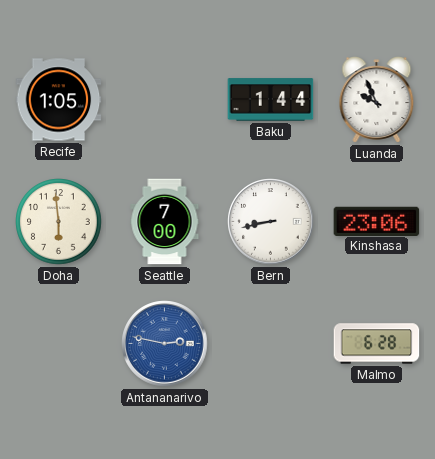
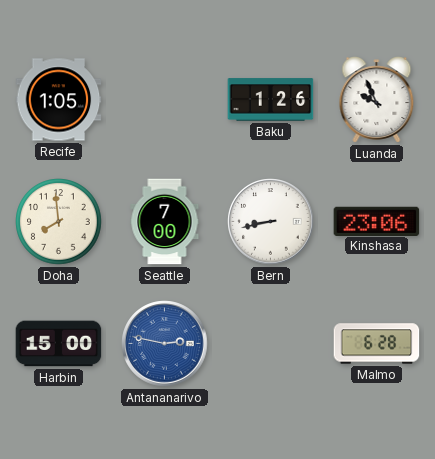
Baku: 1:44 -> 1:26 (271, 100)
Doha: 5:59 -> 7:59 (59, 222)
Harbin: none -> 15:00 (59, 344)
